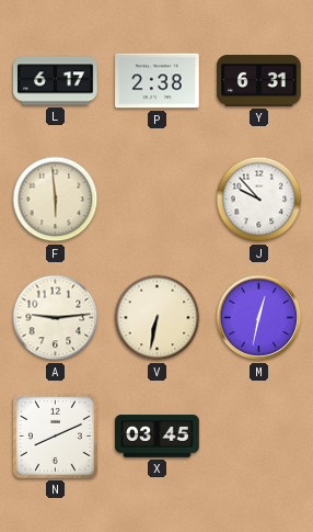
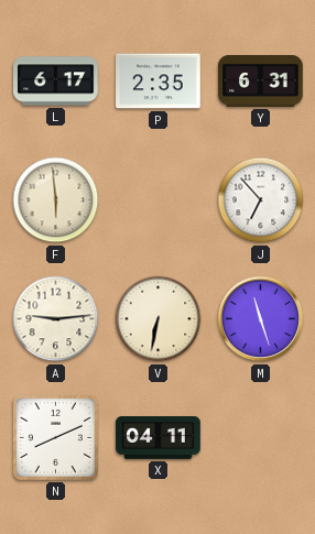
P: 2:38 -> 2:35 (159, 81)
J: 9:53 -> 6:53 (261, 200)
M: 12:32 -> 11:27 (261, 319)
X: 03:45 -> 04:11 (159, 438)
